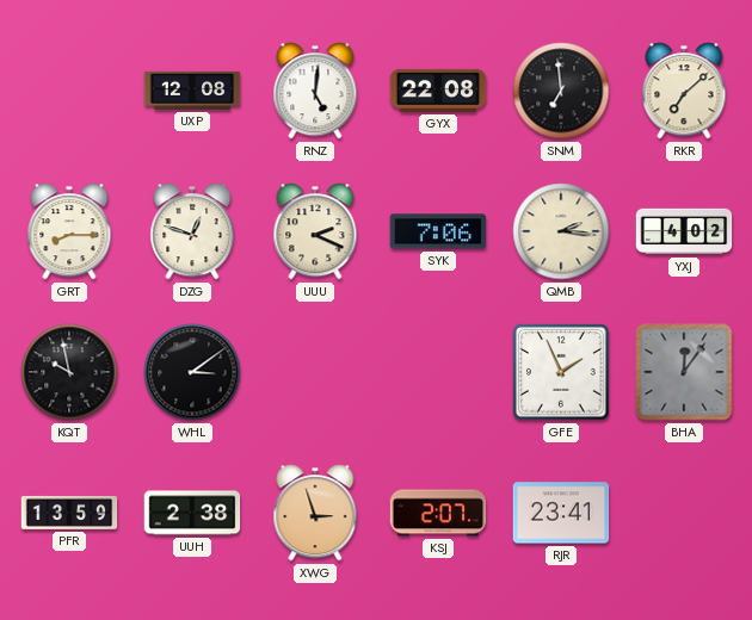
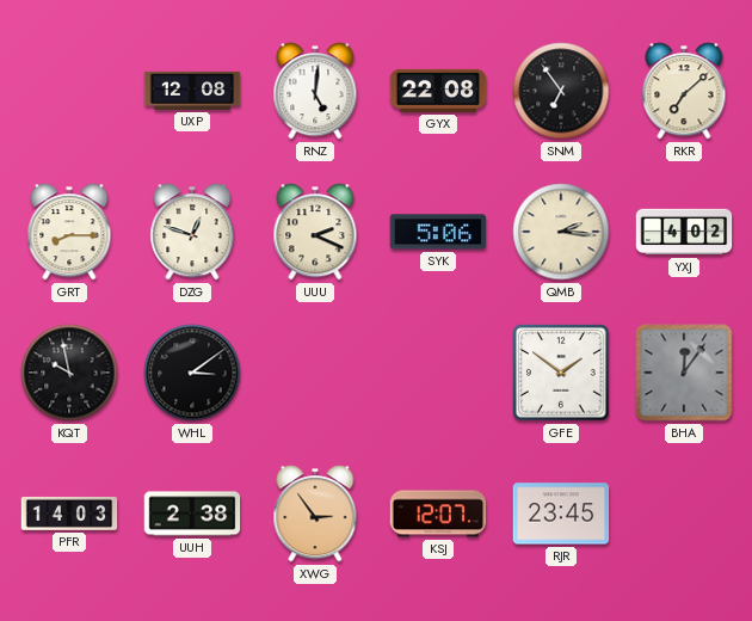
SNM: 6:59 -> 6:54 (561, 91)
SYK: 7:06 -> 5:06 (438, 232)
GFE: 1:56 -> 1:51 (561, 373)
PFR: 13:59 -> 14:03 (69, 514)
XWG: 2:57 -> 2:54 (315, 514)
KSJ: 2:07 -> 12:07 (438, 514)
RJR: 23:41 -> 23:45 (561, 514)
